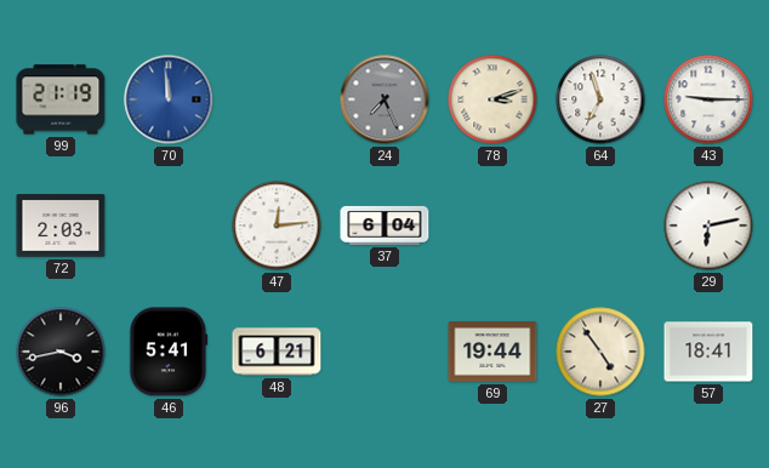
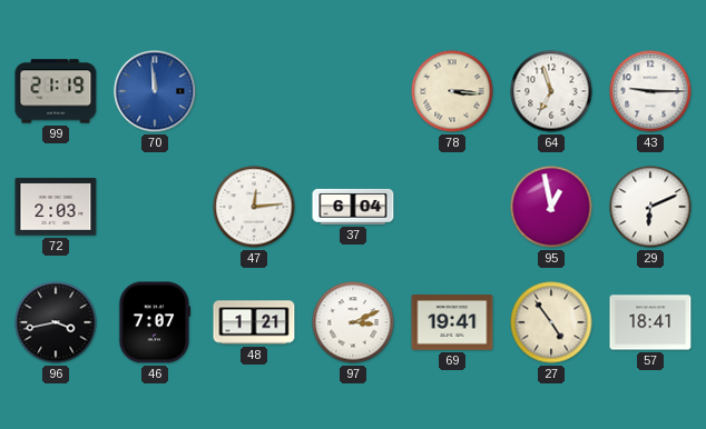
24: 7:26 -> none (384, 99)
78: 3:12 -> 3:16 (452, 91)
95: none -> 12:58 (551, 207)
29: 6:13 -> 6:11 (650, 207)
46: 5:41 -> 7:07 (155, 322)
48: 6:21 -> 1:21 (254, 322)
97: none -> 3:11 (353, 322)
69: 19:44 -> 19:41 (452, 323)
